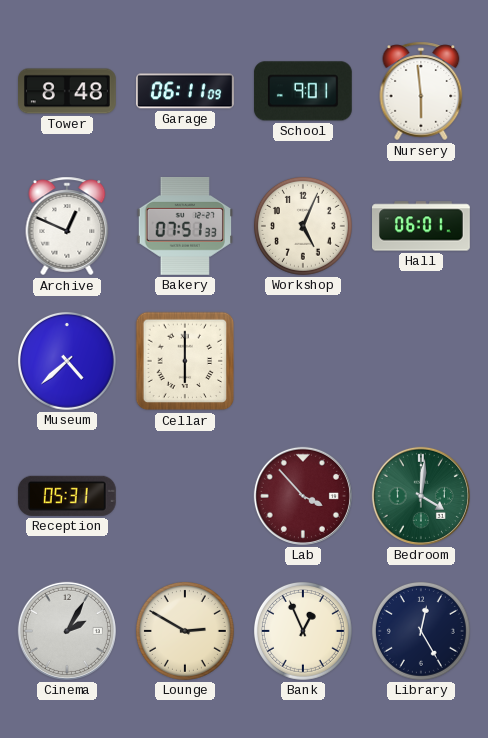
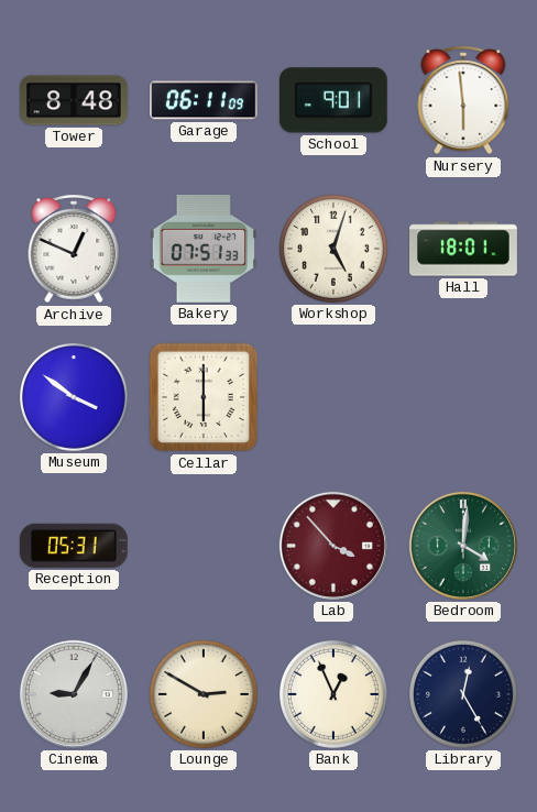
Workshop: 5:04 -> 5:03 (333, 249)
Hall: 06:01 -> 18:01 (464, 249)
Museum: 4:38 -> 3:51 (74, 397)
Cinema: 2:05 -> 9:05 (74, 694)
